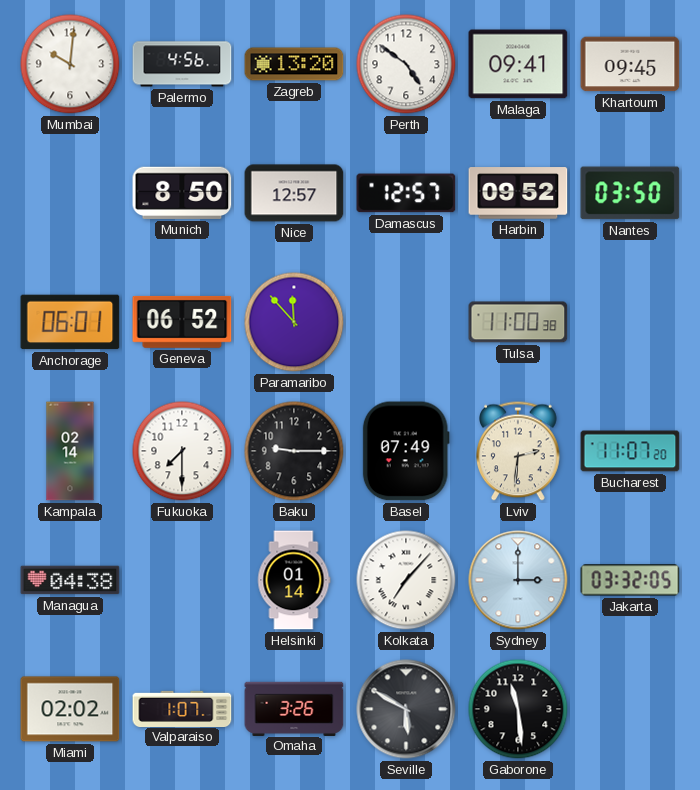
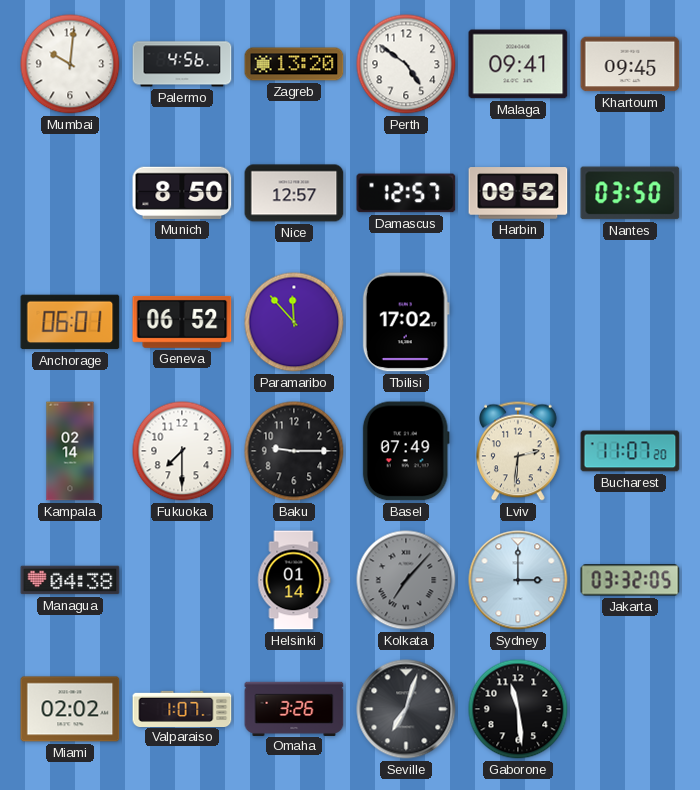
Tbilisi: none -> 17:02 (406, 322)
Tulsa: 11:00 -> none (518, 322)
Kolkata dial: white -> grey (406, 580)
Seville: 5:50 -> 7:03 (406, 709)
